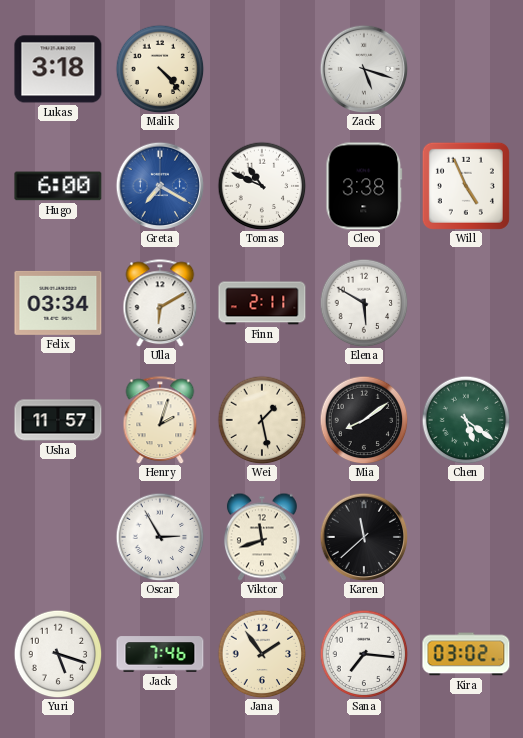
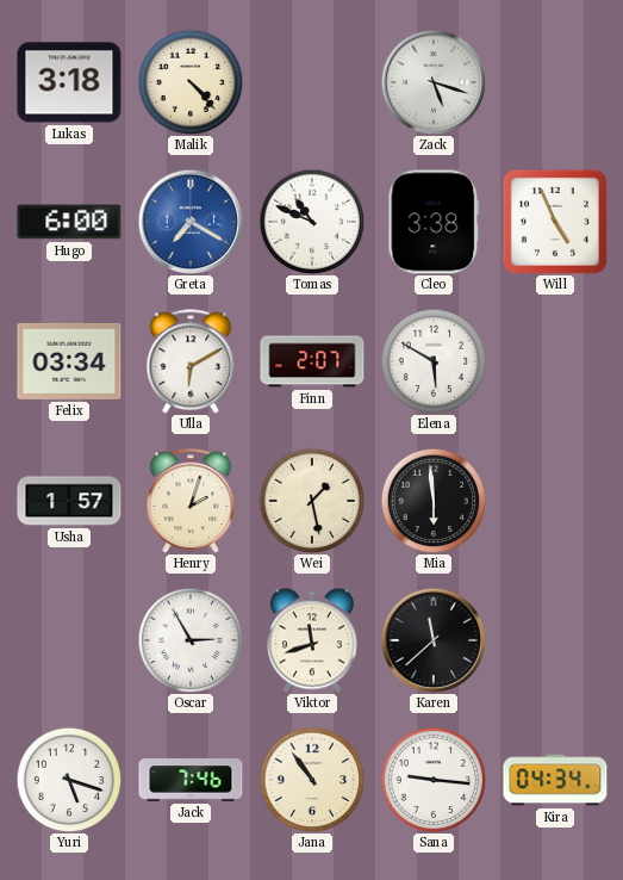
Finn: 2:11 -> 2:07 (312, 361)
Usha: 11:57 -> 1:57 (69, 501)
Mia: 8:09 -> 5:59 (434, 501)
Chen: 5:21 -> none (466, 420)
Jana: 1:54 -> 10:54 (312, 780)
Sana: 7:16 -> 9:16 (434, 780)
Kira: 03:02 -> 04:34 (555, 780)
